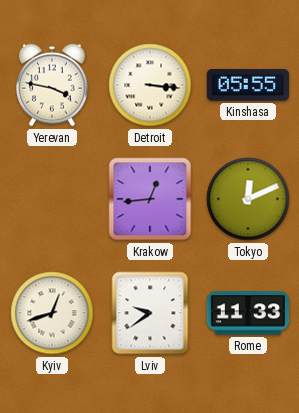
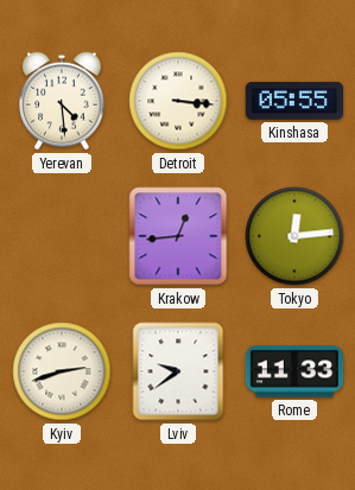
Yerevan: 3:47 -> 4:29 (63, 101)
Tokyo: 12:11 -> 12:14 (294, 236)
Kyiv: 12:42 -> 2:42 (62, 371)
